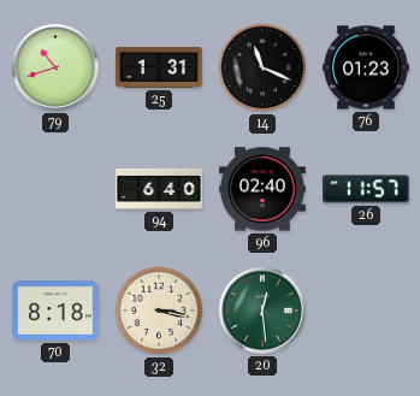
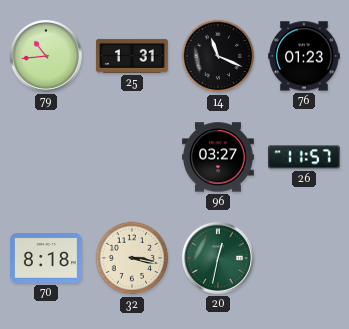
79: 10:42 -> 10:44 (46, 56)
94: 6:40 -> none (160, 189)
96: 02:40 -> 03:27 (219, 157)
20: 12:29 -> 12:32 (218, 258)
